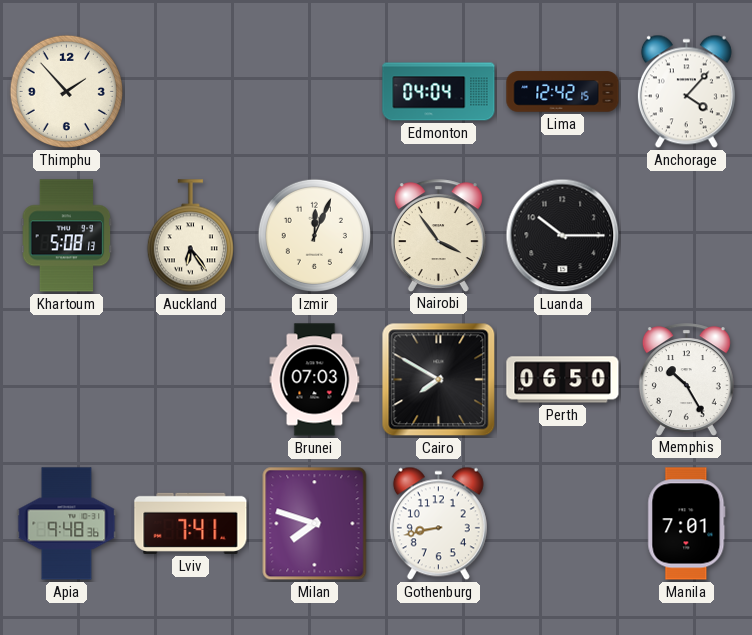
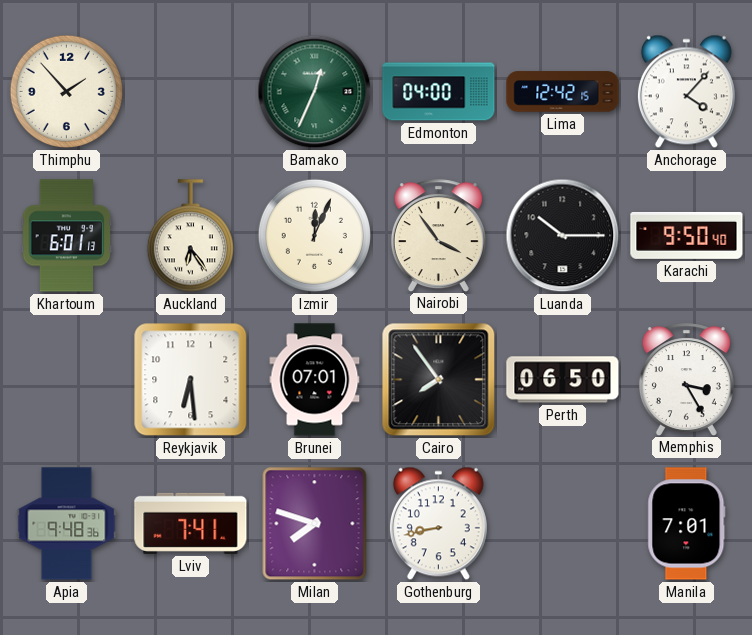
Bamako: none -> 12:34 (315, 92)
Edmonton: 04:04 -> 04:00 (439, 92)
Khartoum: 5:08 -> 6:01 (67, 236)
Karachi: none -> 9:50 (687, 235)
Reykjavik: none -> 6:29 (191, 380)
Brunei: 07:03 -> 07:01 (315, 380)
Cairo: 7:50 -> 7:54 (439, 380)
Memphis: 10:25 -> 3:25 (686, 379)
